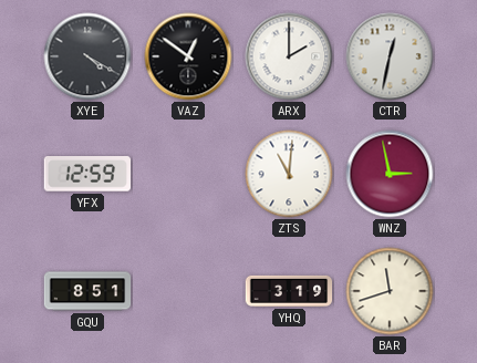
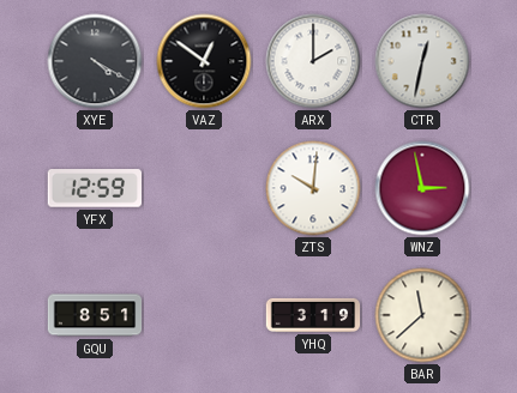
ZTS: 11:01 -> 10:01 (313, 188)
BAR: 11:42 -> 11:38 (422, 315)
